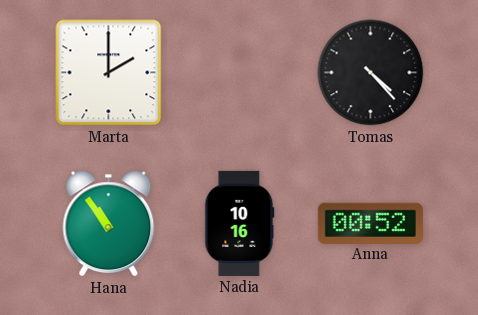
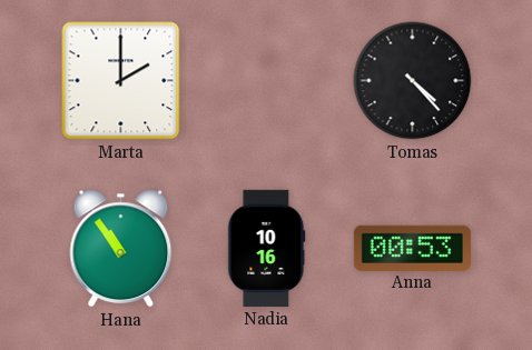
Anna: 00:52 -> 00:53 (412, 248)
